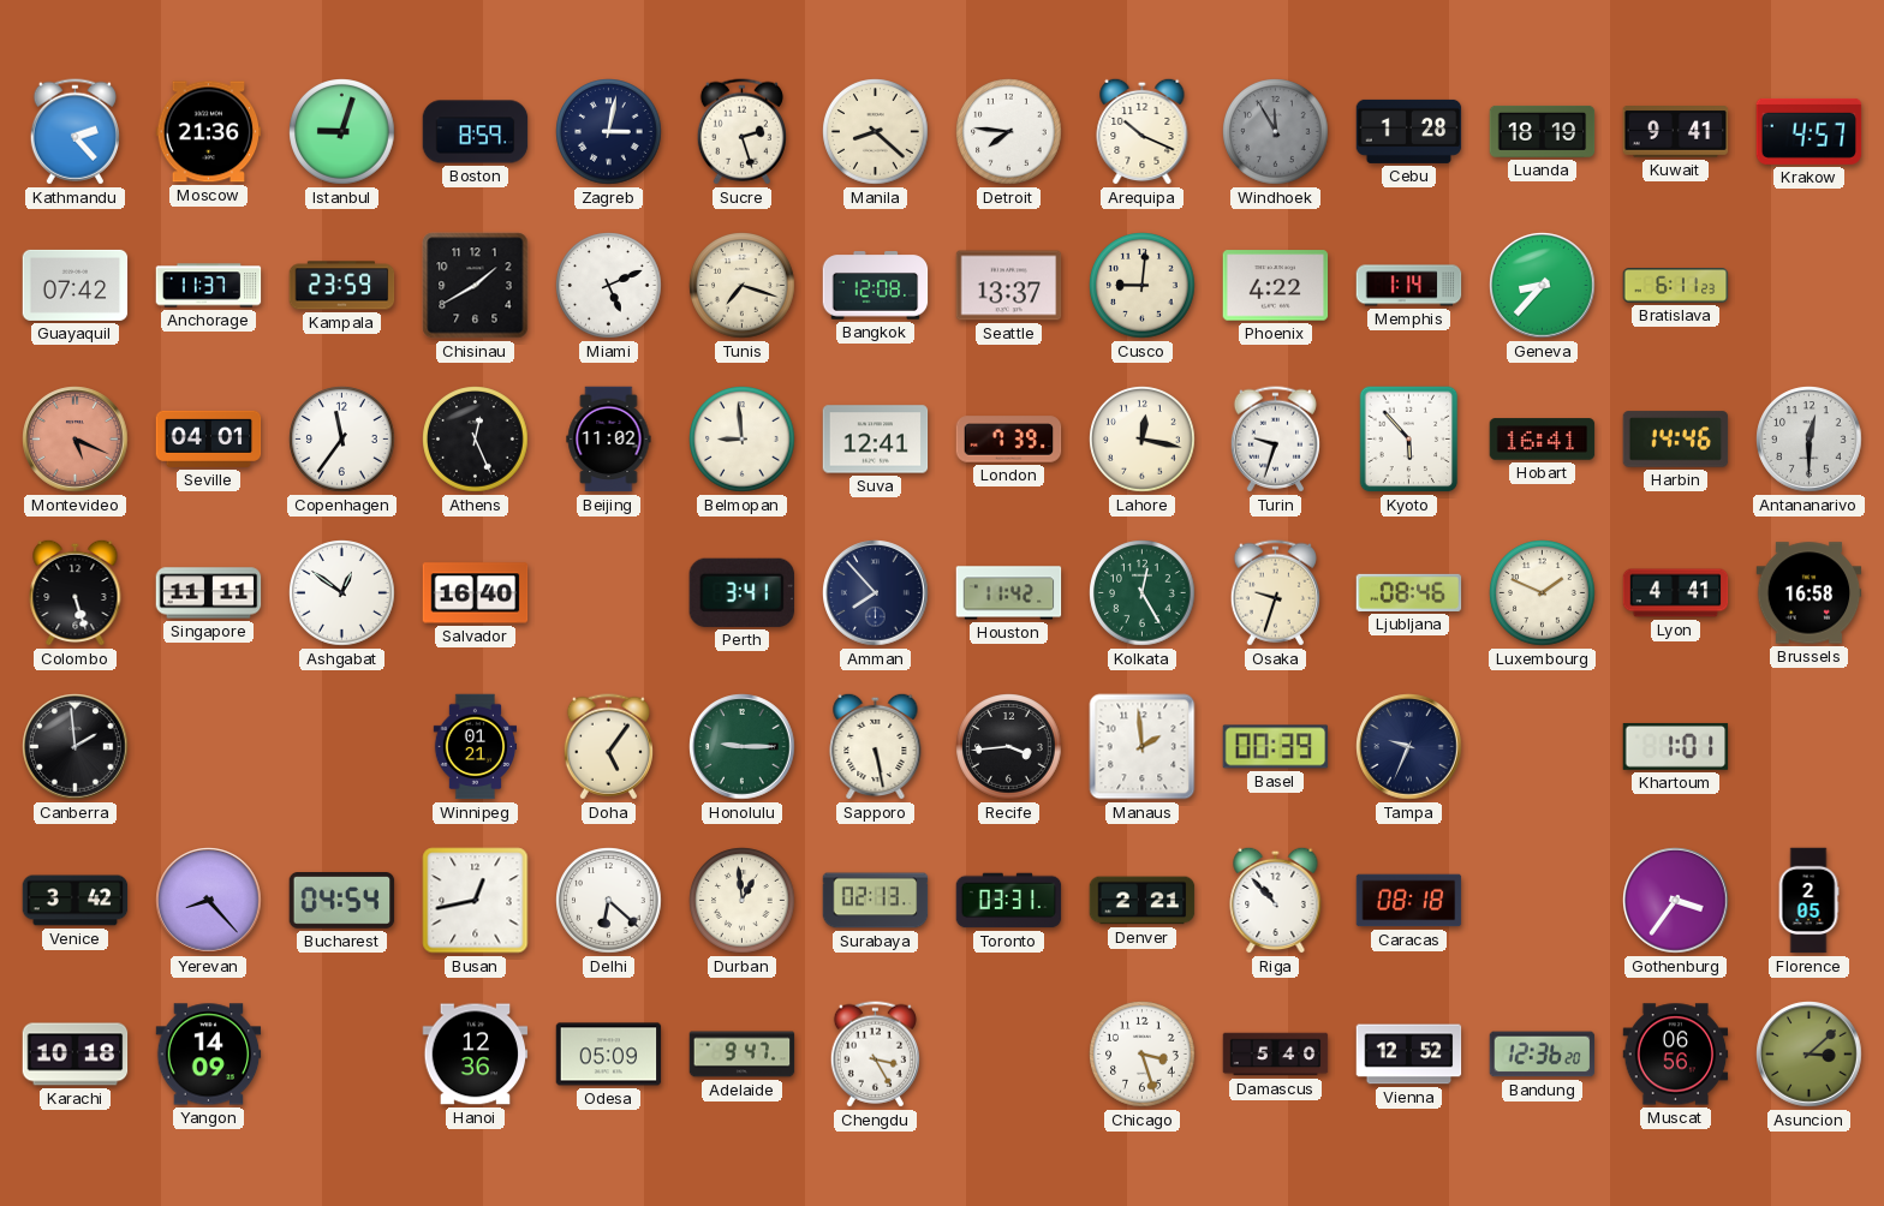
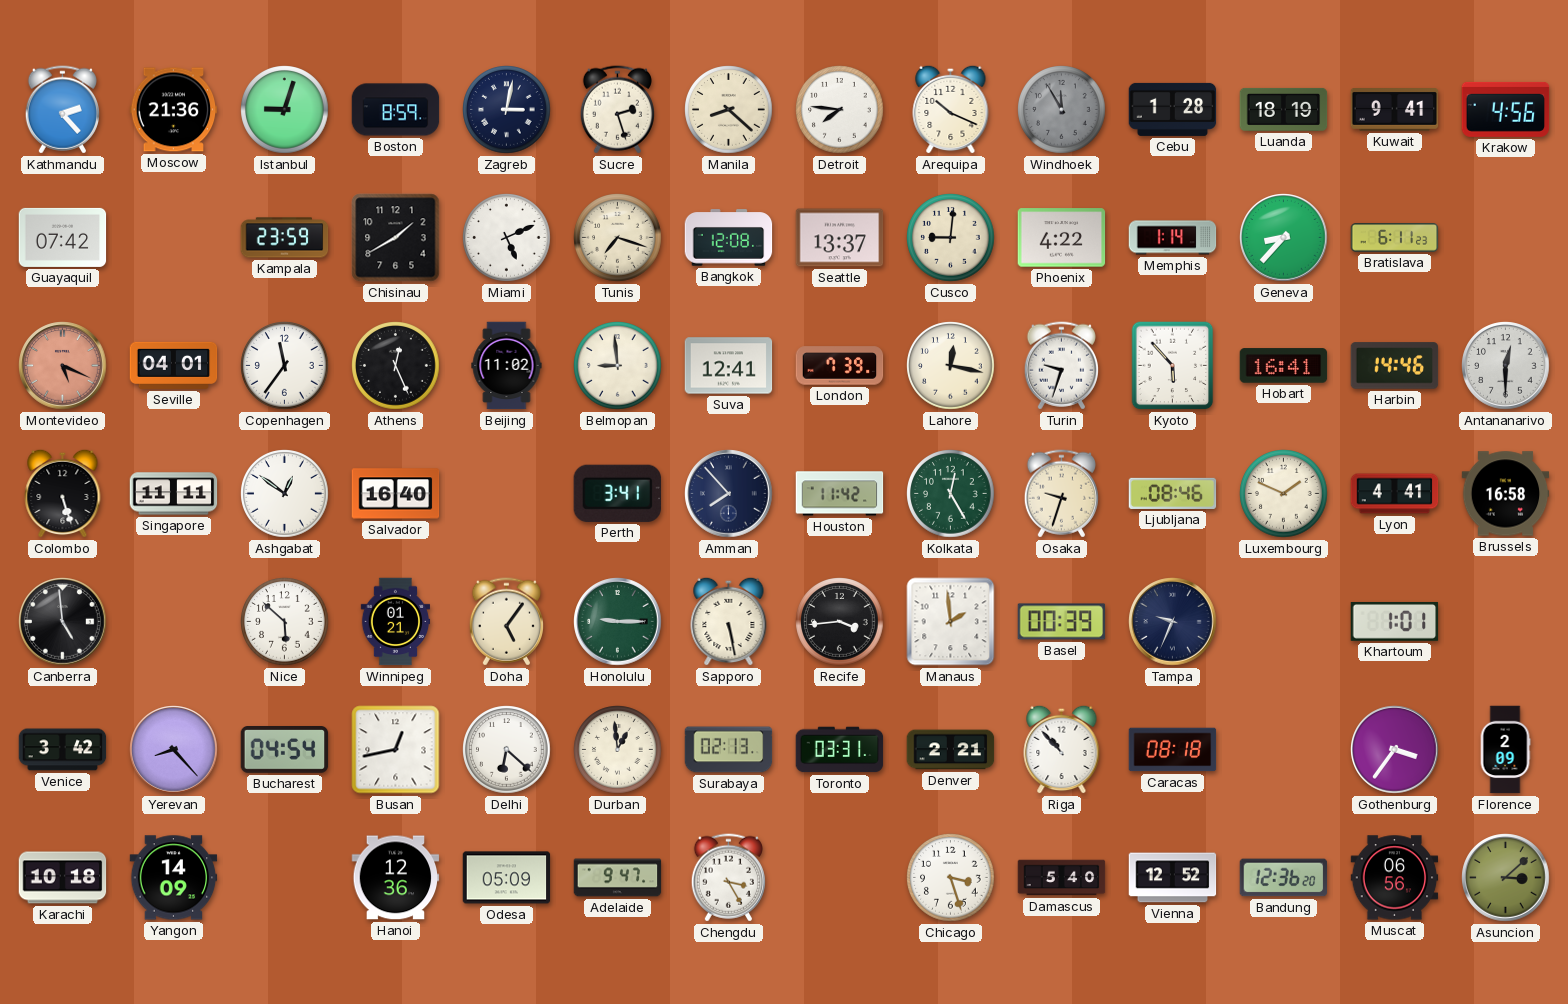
Krakow: 4:57 -> 4:56 (1506, 109)
Anchorage: 11:37 -> none (209, 286)
Canberra: 1:59 -> 4:59 (63, 622)
Nice: none -> 5:52 (285, 622)
Florence: 2:05 -> 2:09 (1505, 750)
